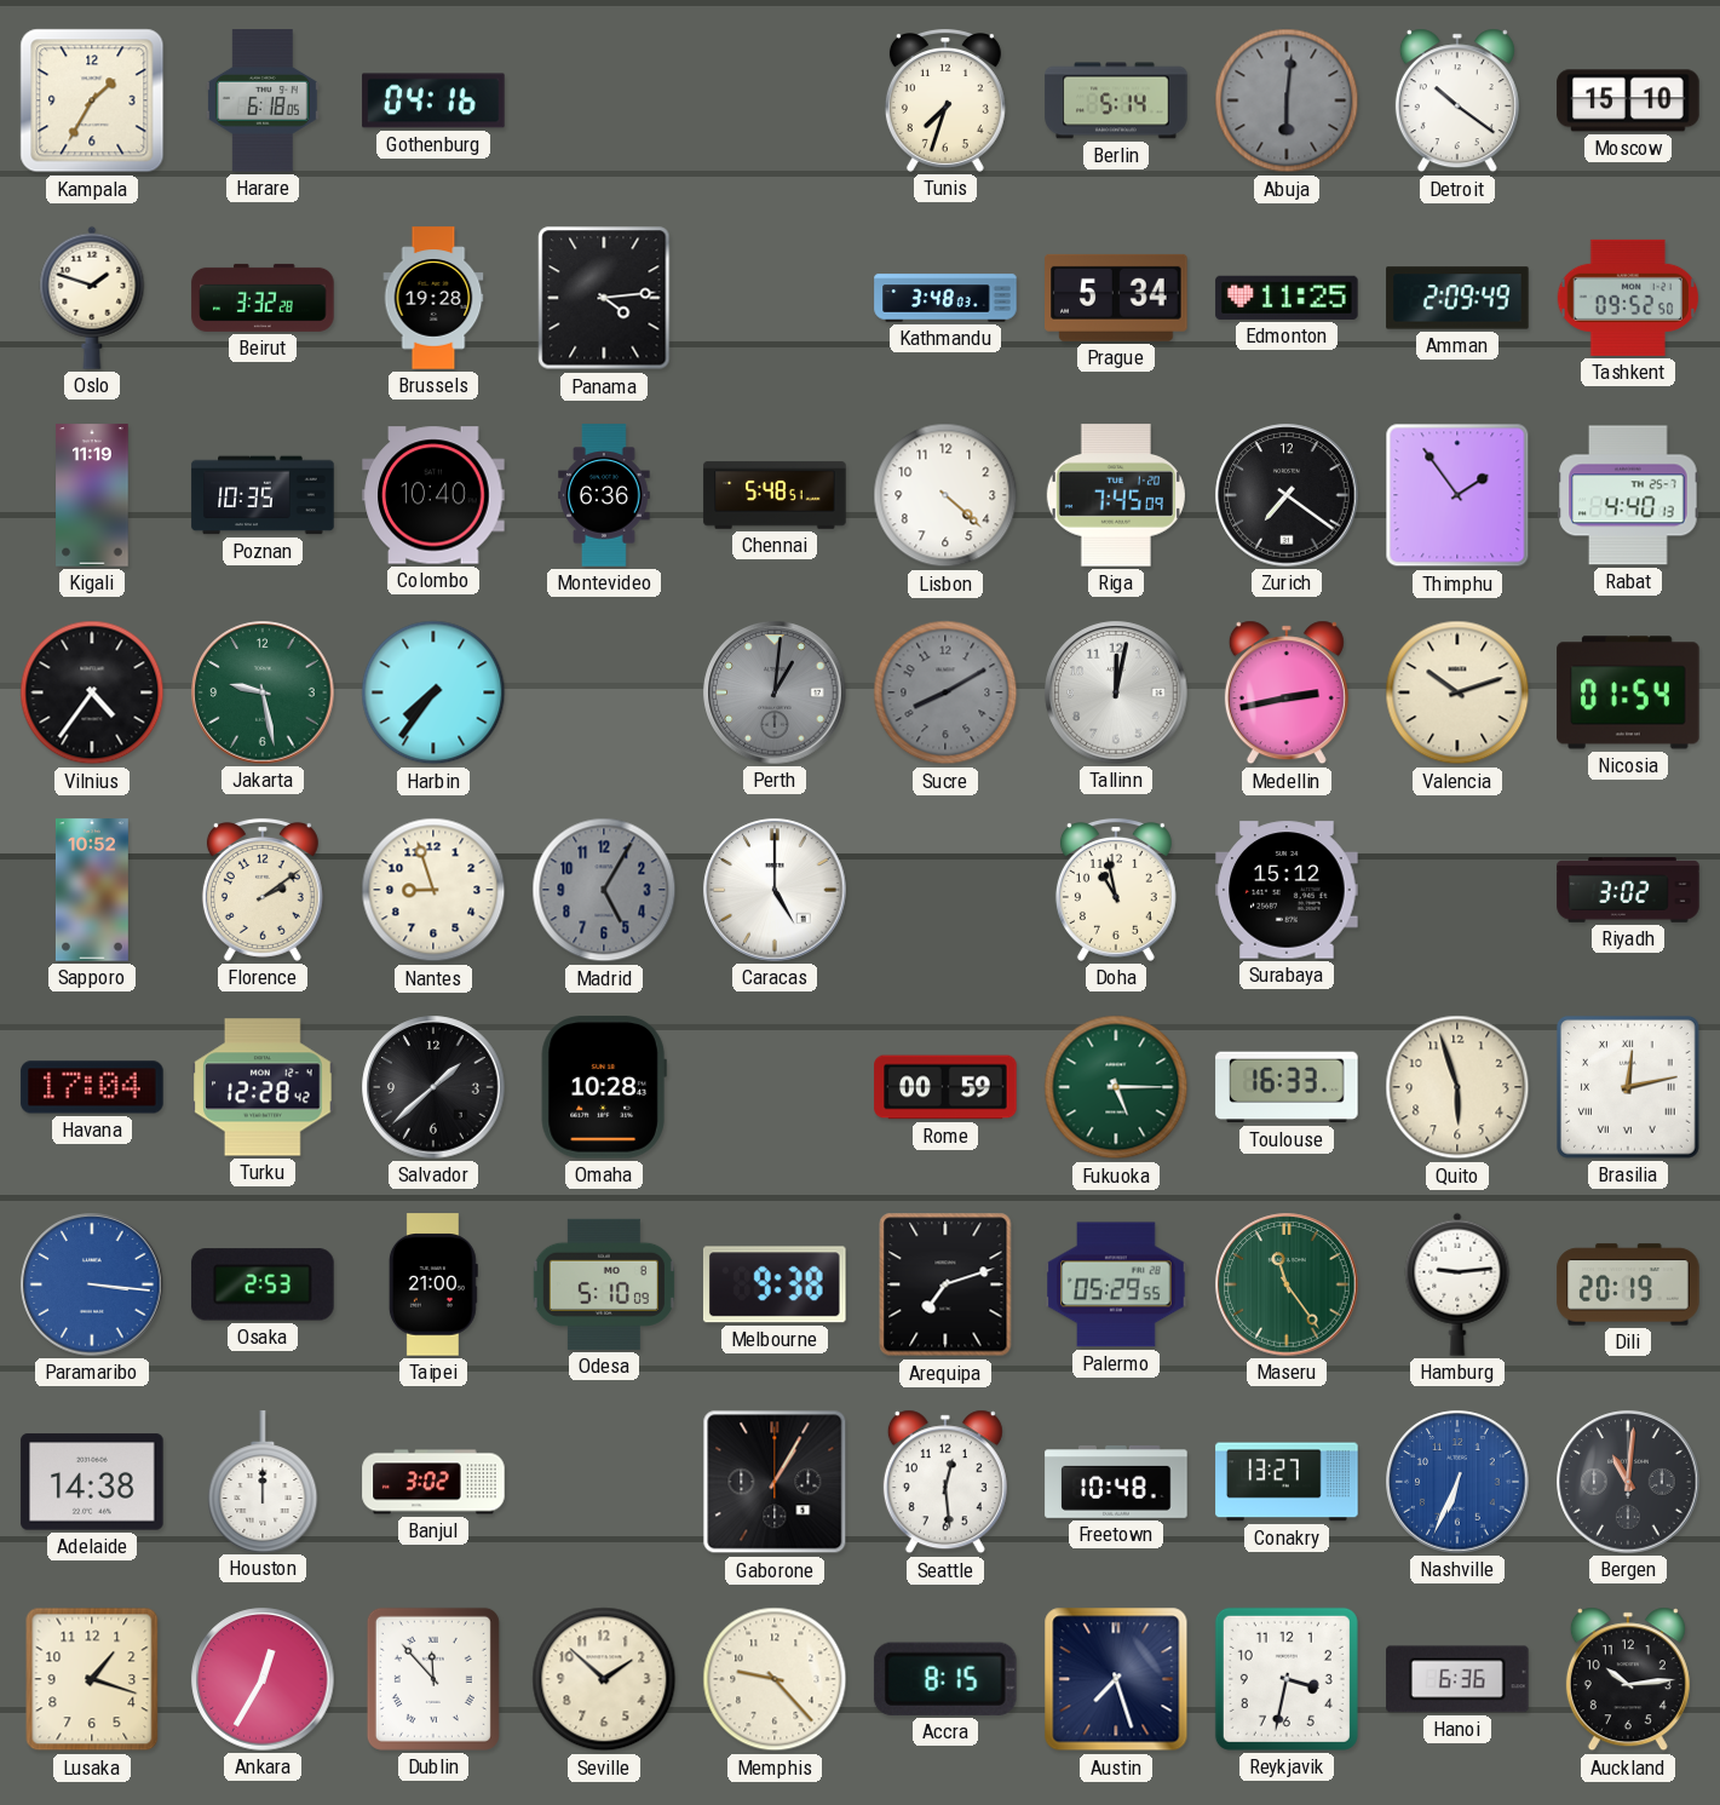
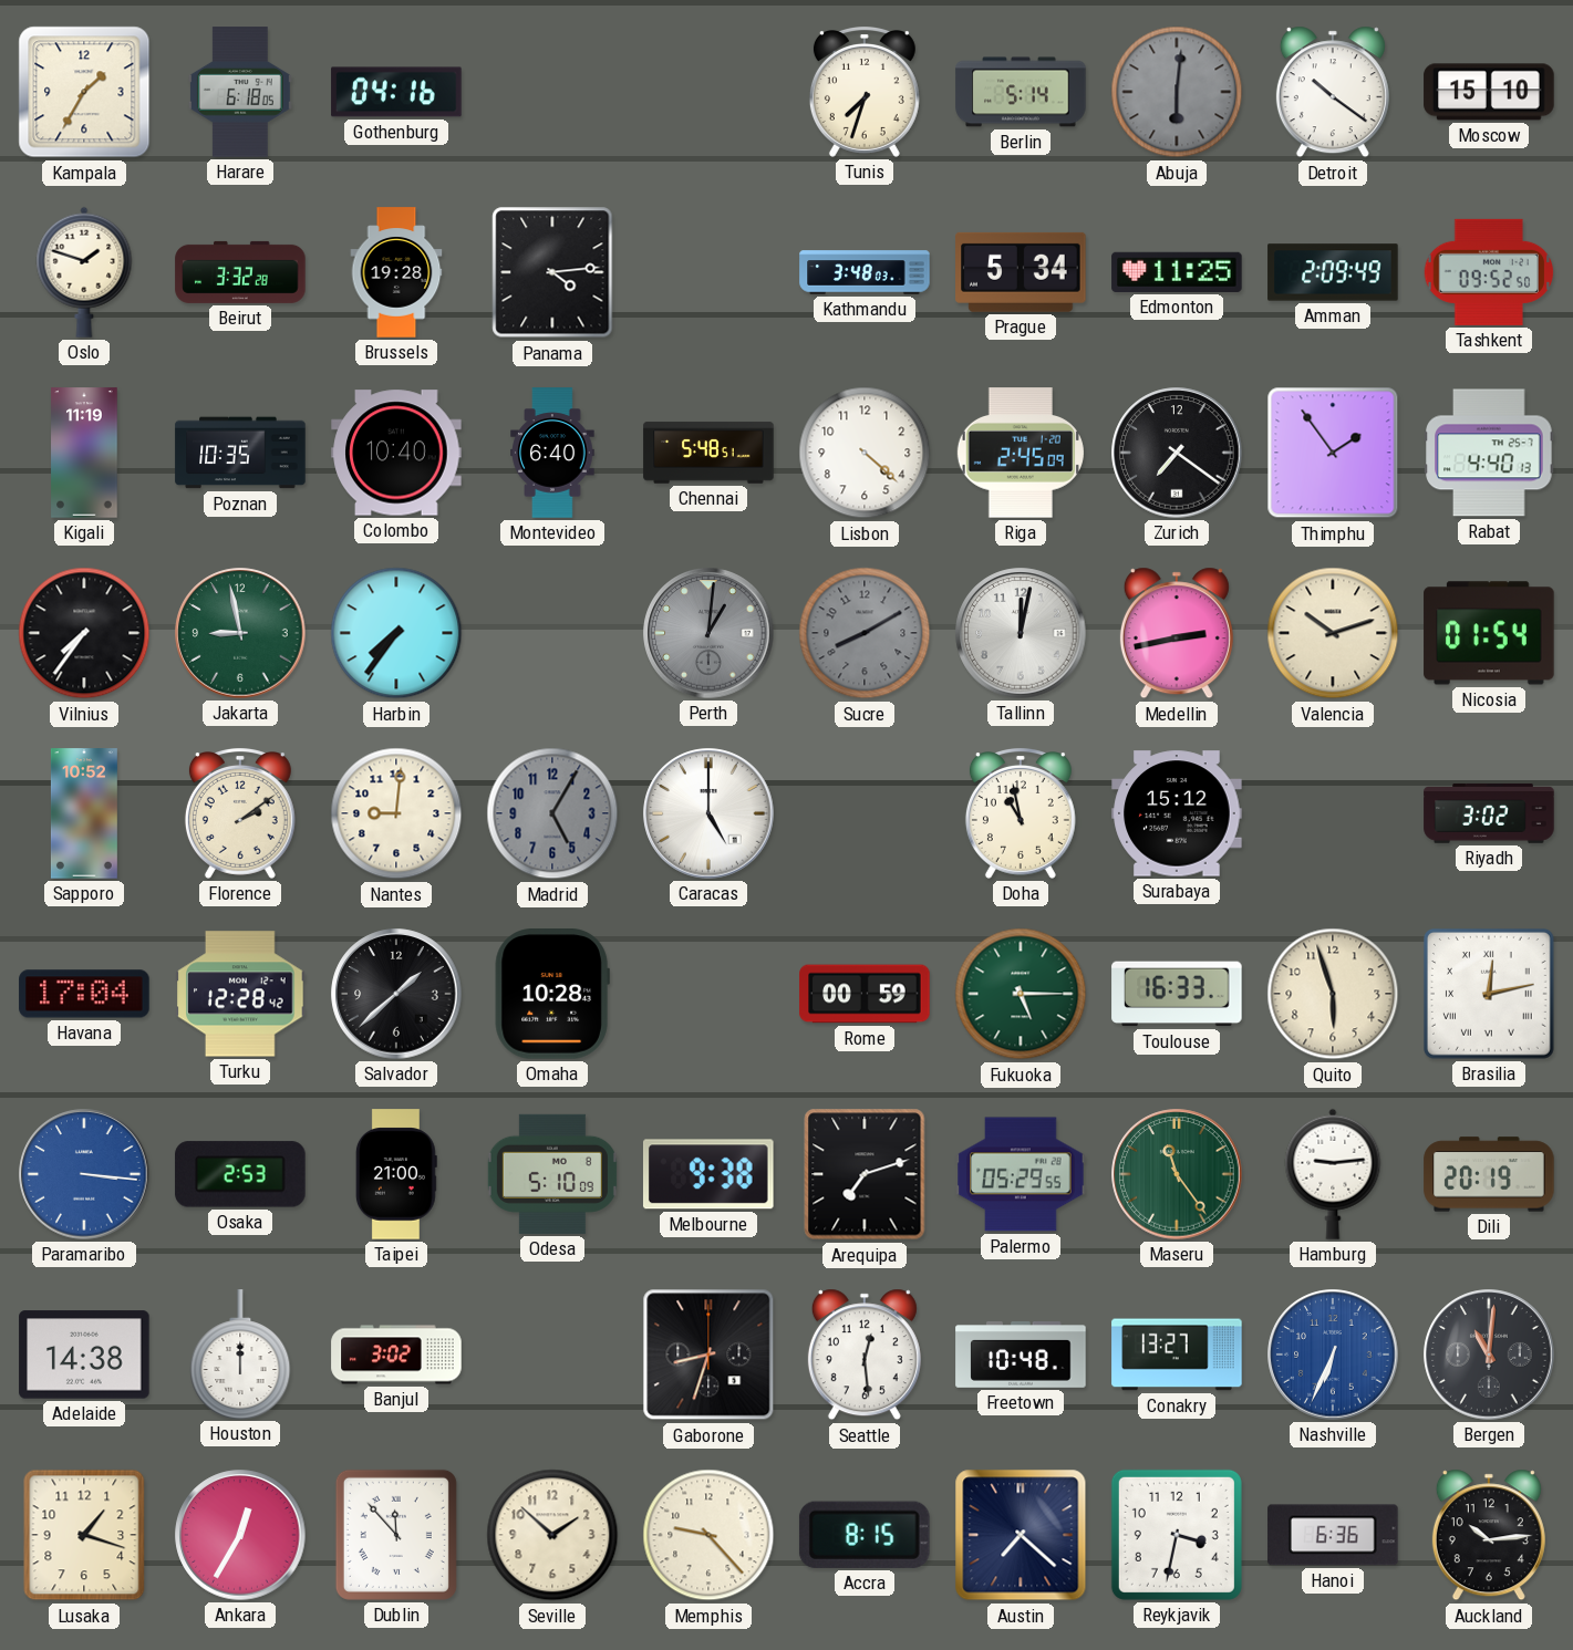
Montevideo: 6:36 -> 6:40 (552, 453)
Riga: 7:45 -> 2:45 (1021, 453)
Vilnius: 4:36 -> 7:36 (84, 633)
Jakarta: 9:28 -> 8:58 (240, 633)
Nantes: 8:57 -> 9:01 (396, 813)
Gaborone: 1:05 -> 8:33 (708, 1355)
Austin: 7:27 -> 7:22 (1021, 1535)
